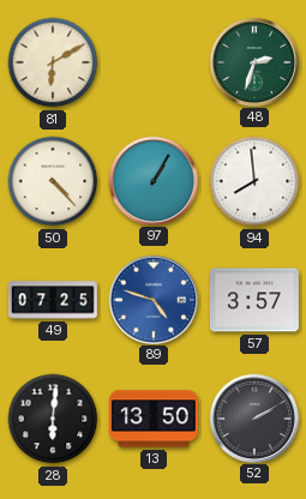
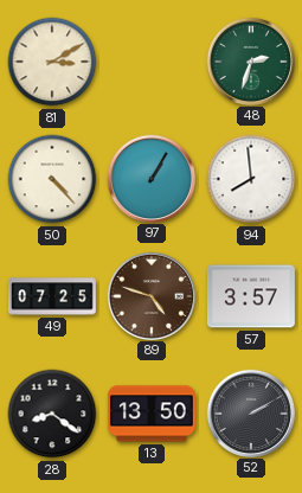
81: 6:10 -> 3:10 (52, 62)
89 dial: blue -> brown (150, 295)
28: 6:01 -> 8:21 (52, 414)
